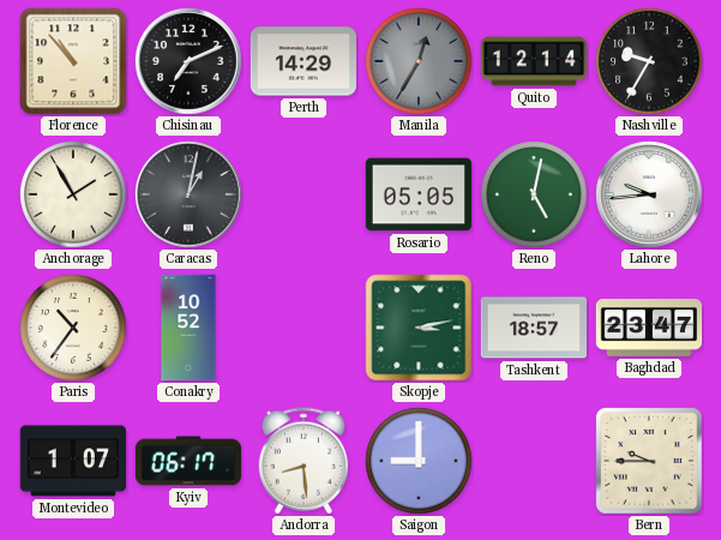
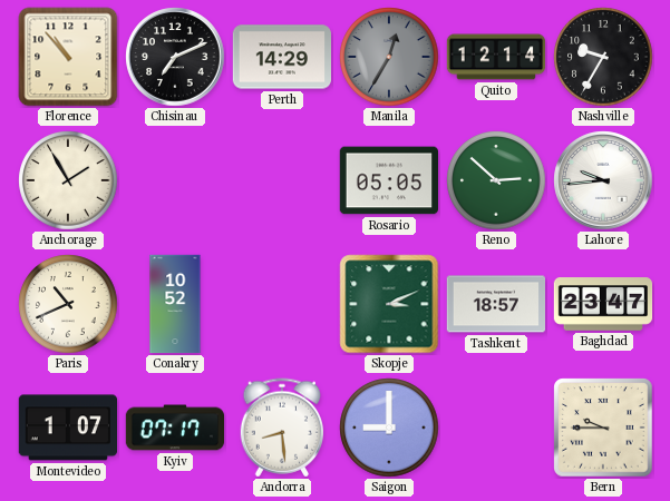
Caracas: 1:02 -> none (188, 194)
Reno: 5:02 -> 2:52 (496, 180)
Paris: 10:36 -> 10:41 (68, 304)
Skopje: 3:13 -> 3:11 (389, 304)
Kyiv: 06:17 -> 07:17 (175, 428)
